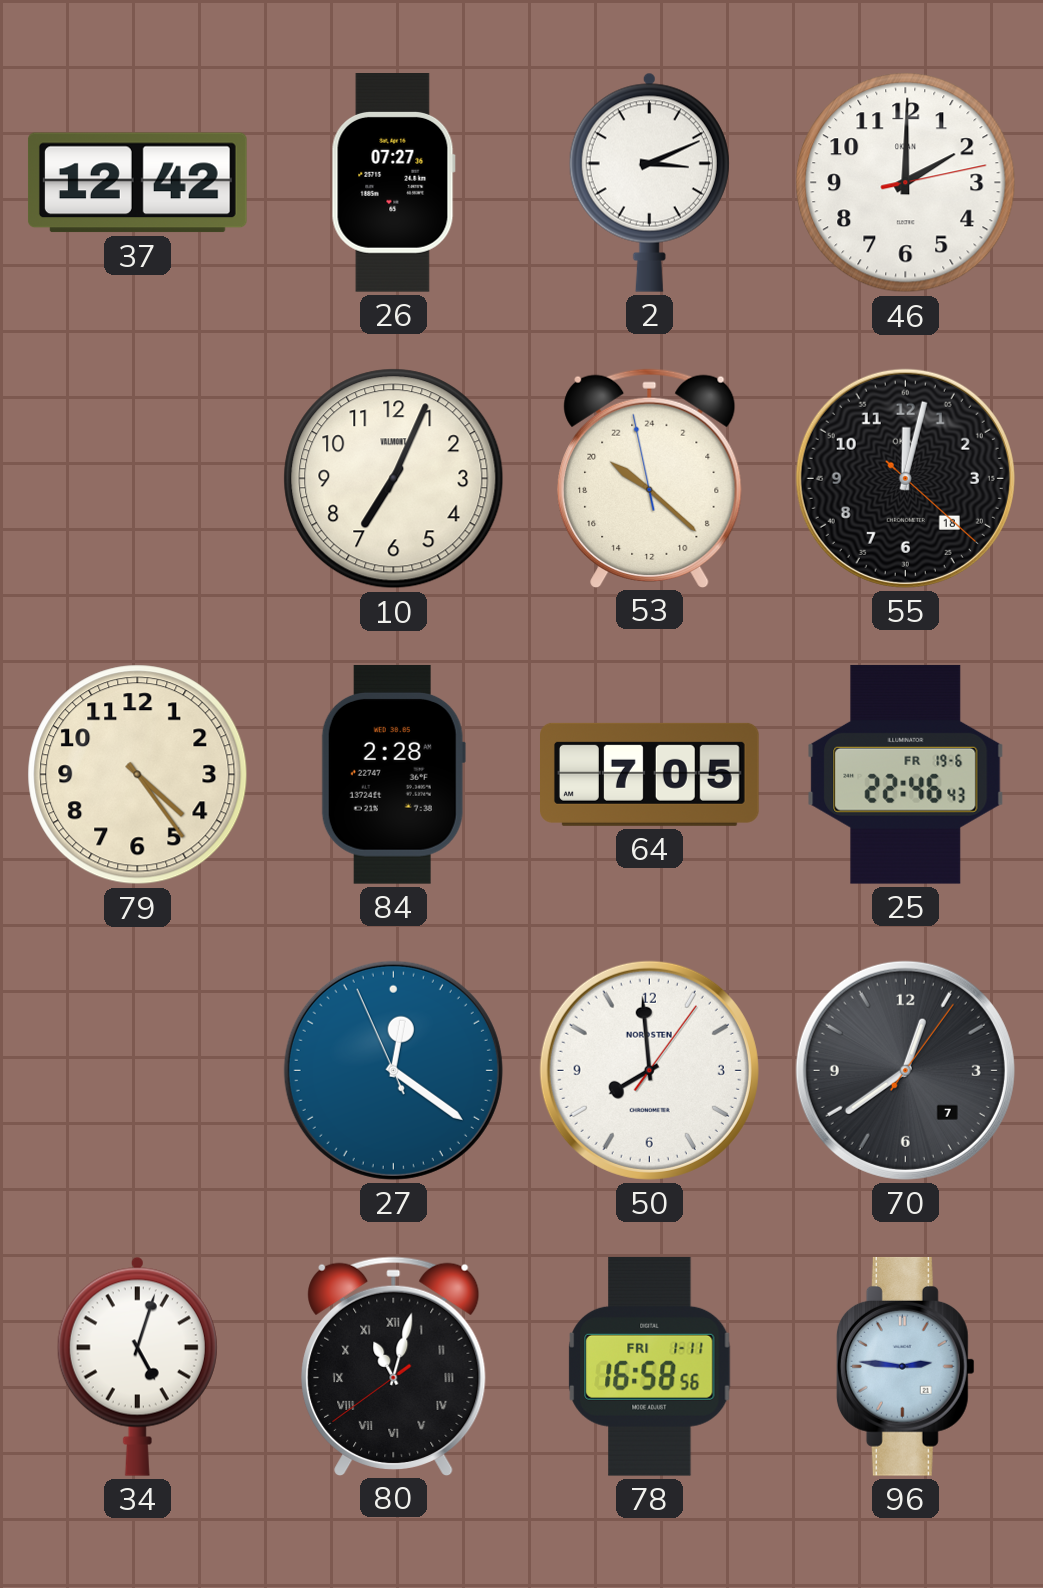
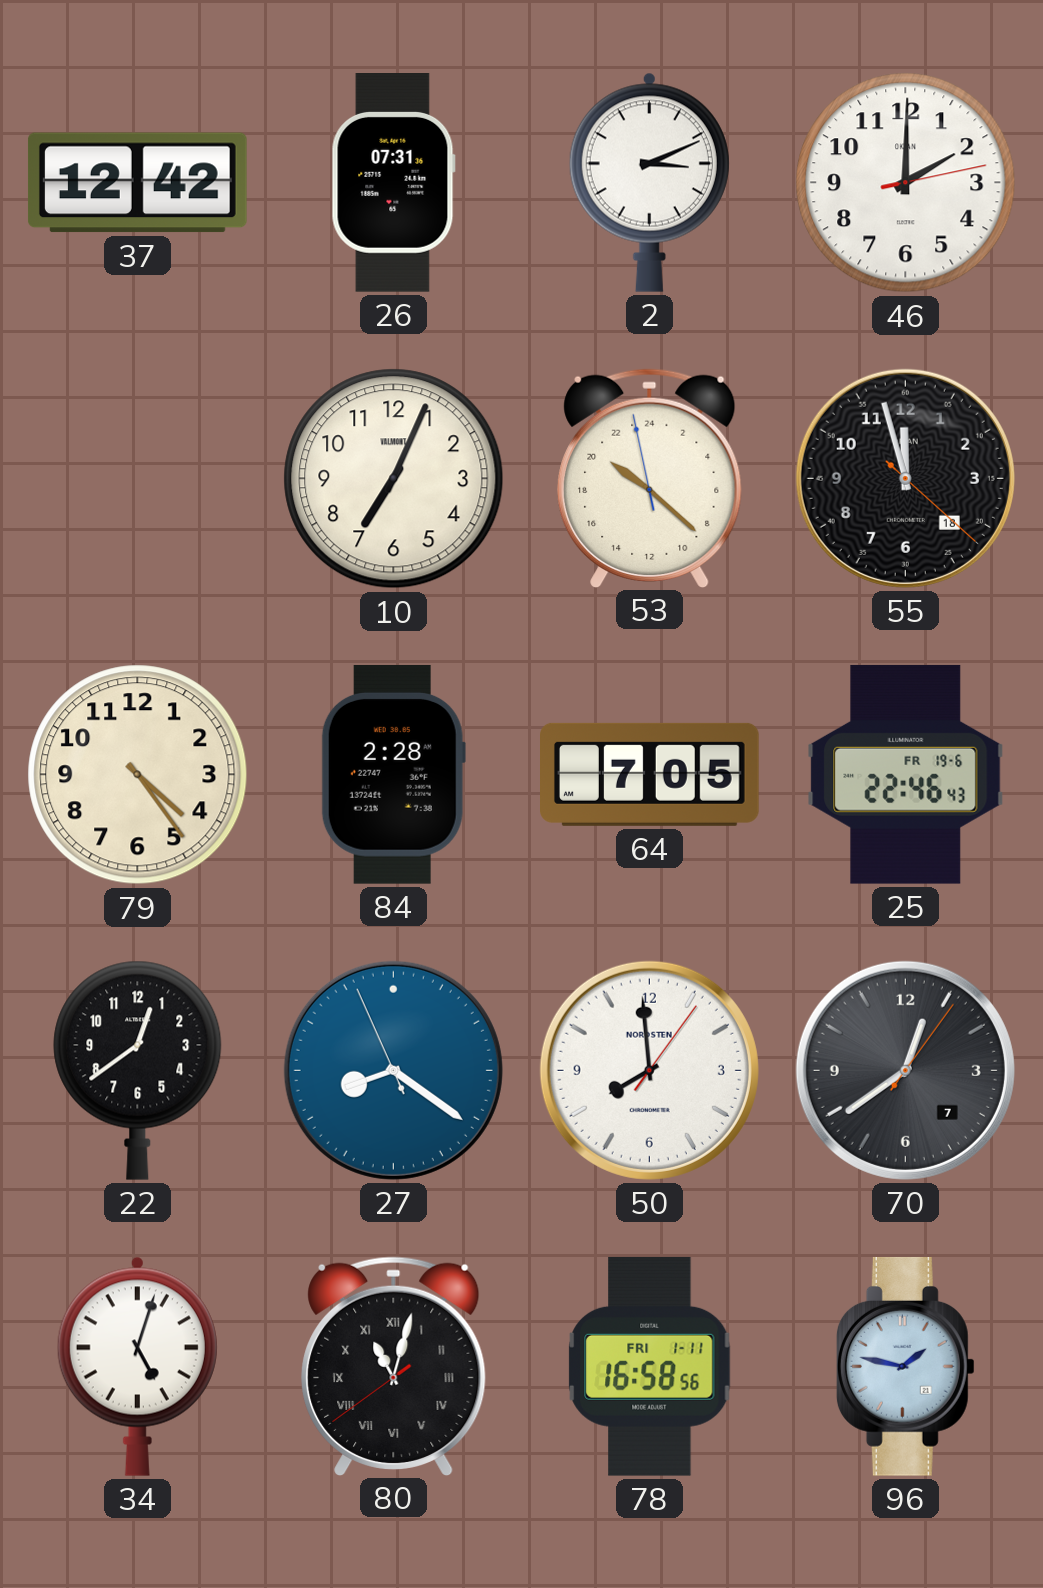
26: 07:27 -> 07:31 (393, 183)
55: 12:02 -> 11:57 (905, 478)
22: none -> 12:39 (138, 1070)
27: 12:20 -> 8:20 (393, 1070)
96: 2:46 -> 1:47 (905, 1366)
